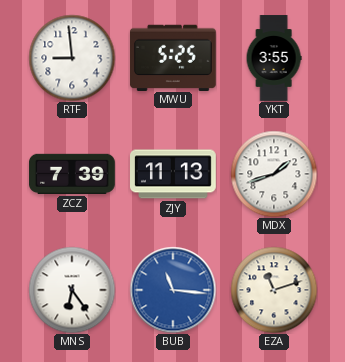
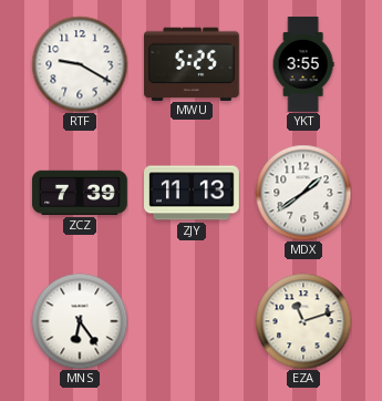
RTF: 8:59 -> 9:20 (80, 64)
MDX: 1:42 -> 1:39 (303, 193)
BUB: 11:16 -> none (173, 290)
